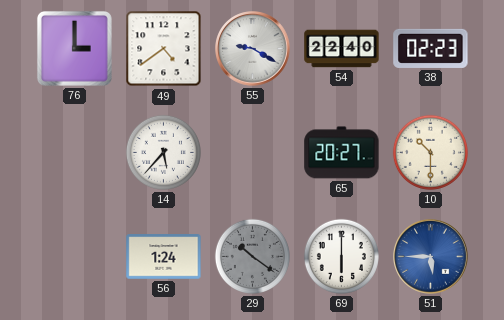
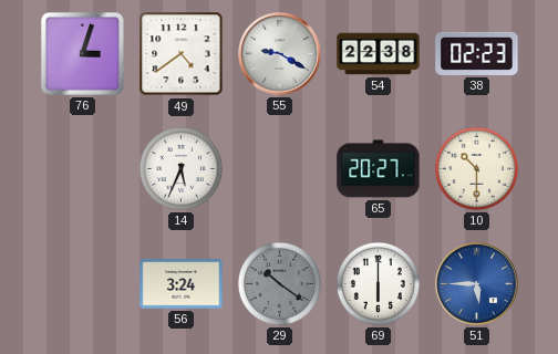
76: 3:00 -> 3:03 (82, 53)
54: 22:40 -> 22:38 (379, 54)
14: 5:37 -> 5:34 (180, 168)
56: 1:24 -> 3:24 (182, 284)
